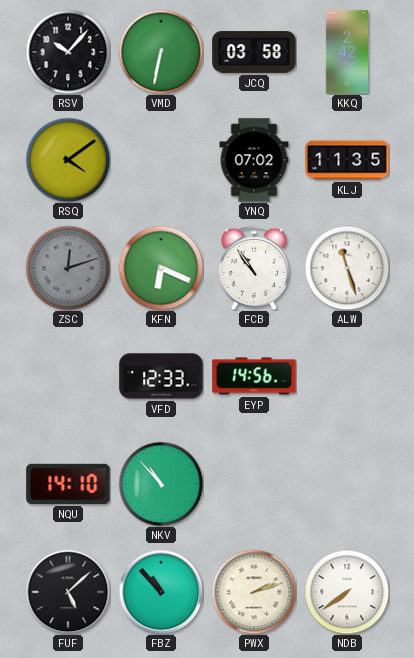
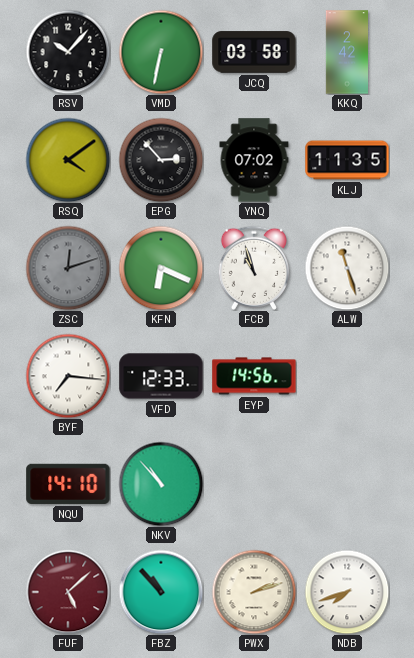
EPG: none -> 2:53 (161, 160)
FCB: 10:54 -> 10:57 (253, 268)
BYF: none -> 7:16 (68, 376)
FUF dial: black -> burgundy (68, 592)
NDB: 7:39 -> 7:42 (347, 592)
